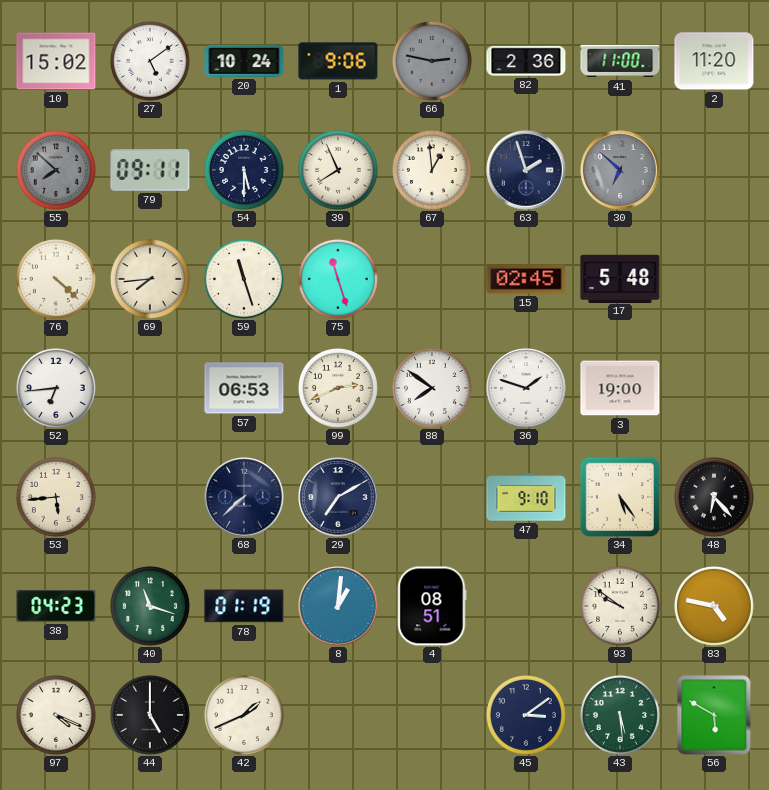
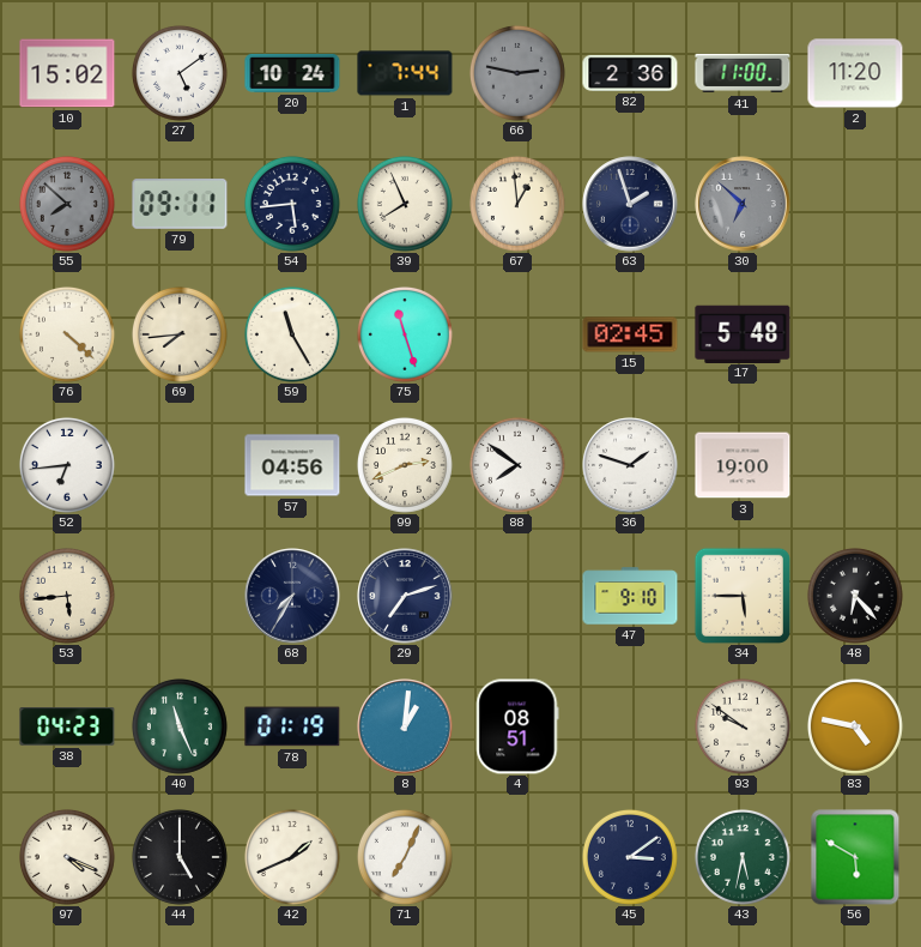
1: 9:06 -> 7:44 (405, 73)
54: 5:30 -> 5:44 (292, 204)
59: 11:27 -> 11:25 (292, 334)
57: 06:53 -> 04:56 (292, 465)
68: 7:38 -> 7:35 (292, 596)
29: 7:10 -> 7:12 (405, 596)
34: 5:24 -> 5:45 (741, 595)
40: 11:18 -> 11:26 (180, 726)
71: none -> 7:04 (405, 857)
43: 5:29 -> 5:32 (743, 857)
